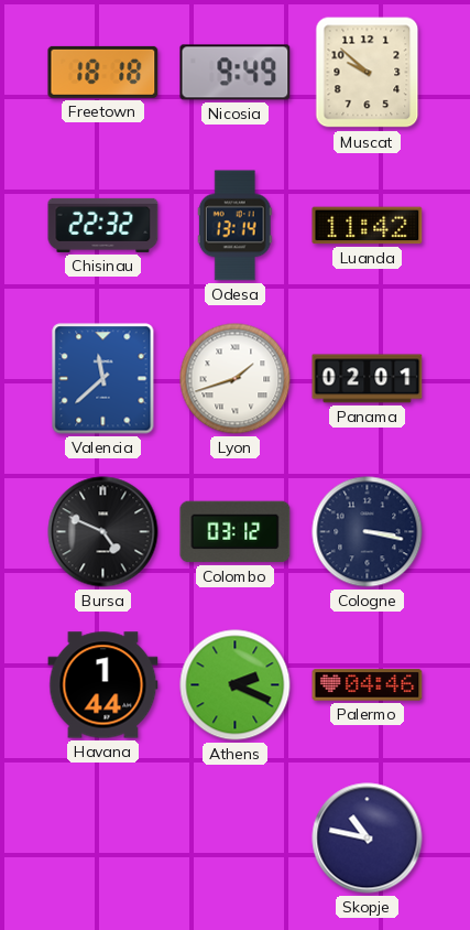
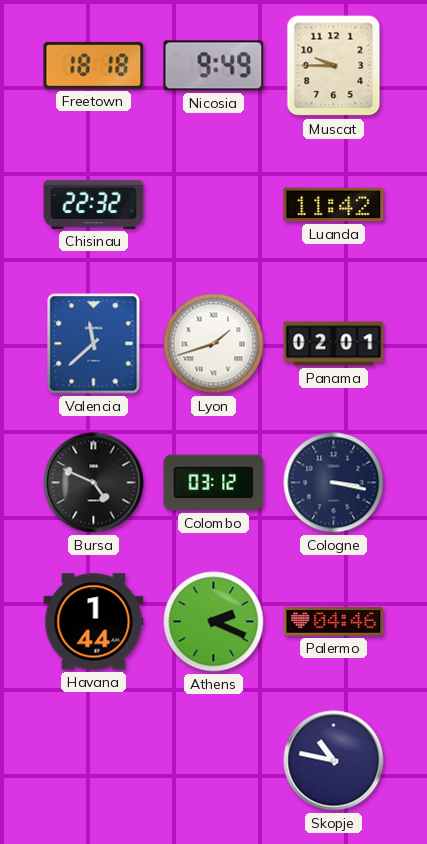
Muscat: 9:52 -> 9:45 (334, 66)
Odesa: 13:14 -> none (234, 226)
